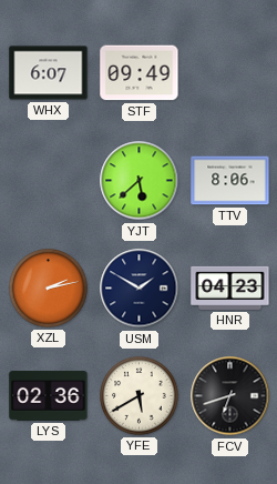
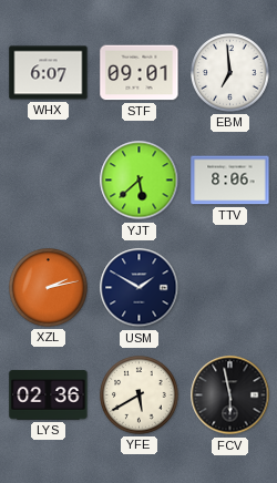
STF: 09:49 -> 09:01 (140, 73)
EBM: none -> 6:59 (230, 73)
HNR: 04:23 -> none (230, 288)
FCV: 6:42 -> 5:58 (230, 395)
